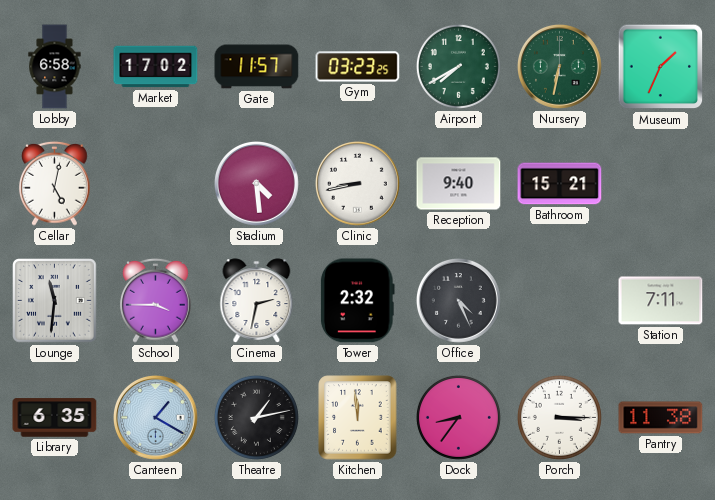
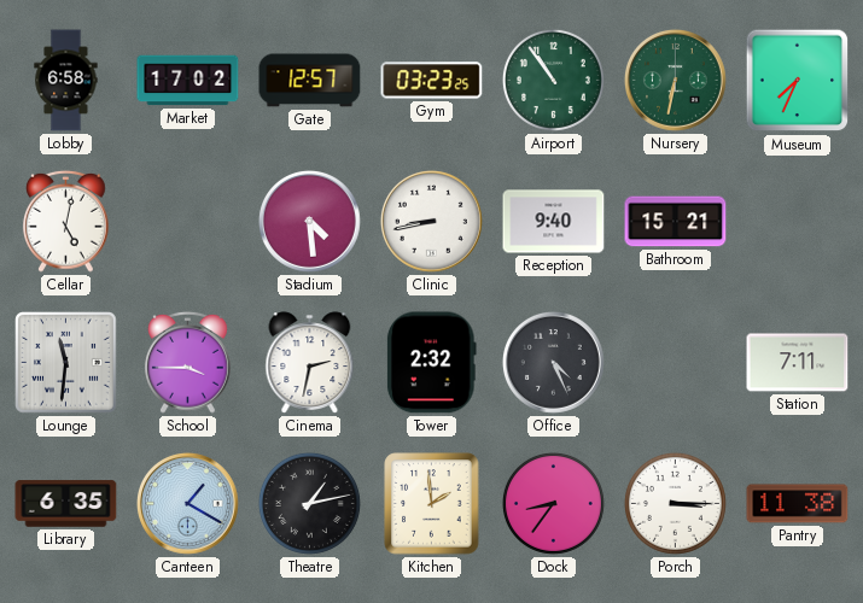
Gate: 11:57 -> 12:57 (310, 81)
Airport: 7:40 -> 10:54 (553, 80)
Museum: 1:34 -> 7:34 (798, 81)
Kitchen: 11:59 -> 1:59 (432, 504)
